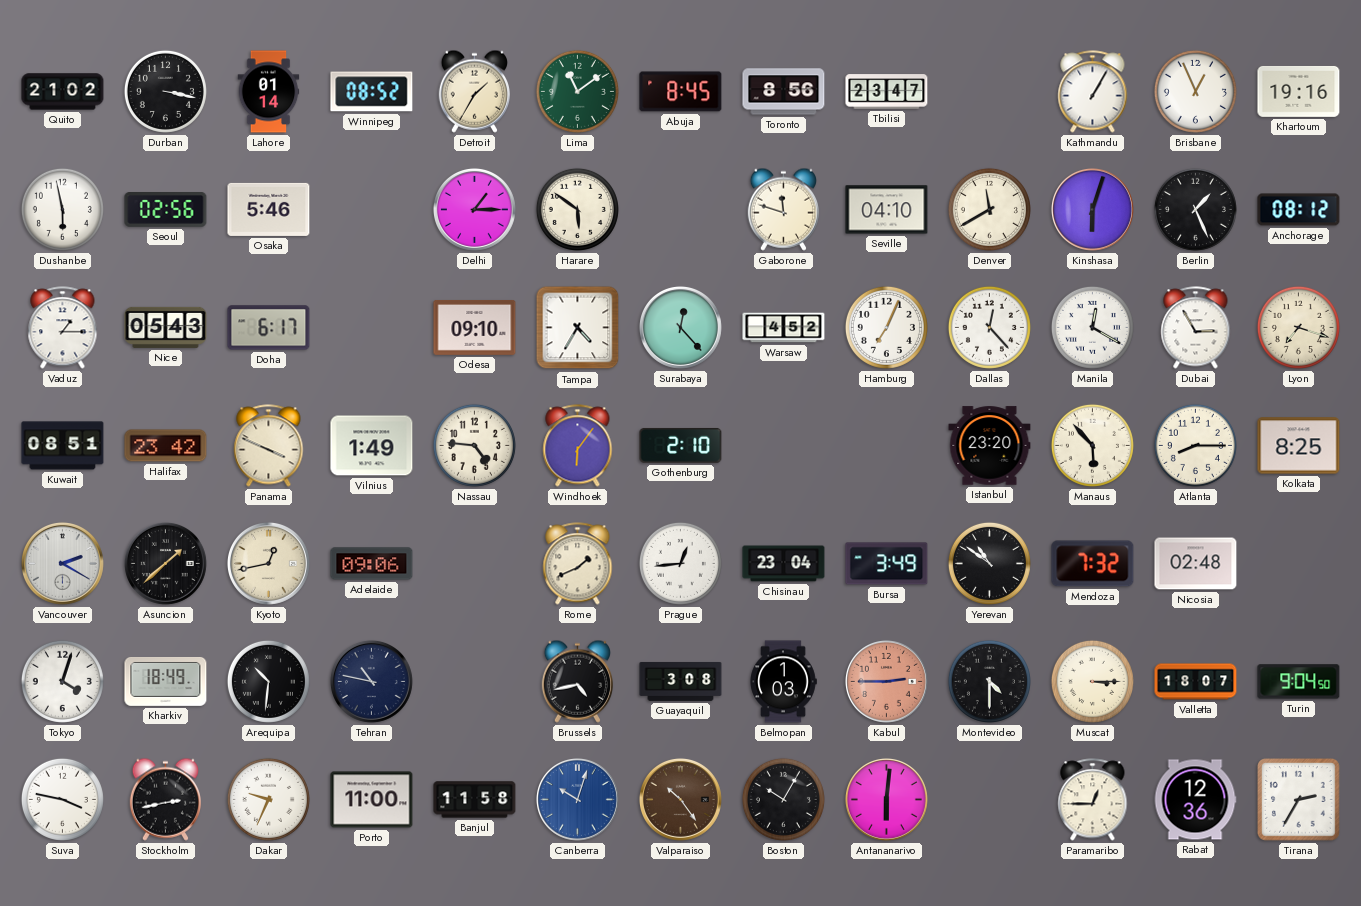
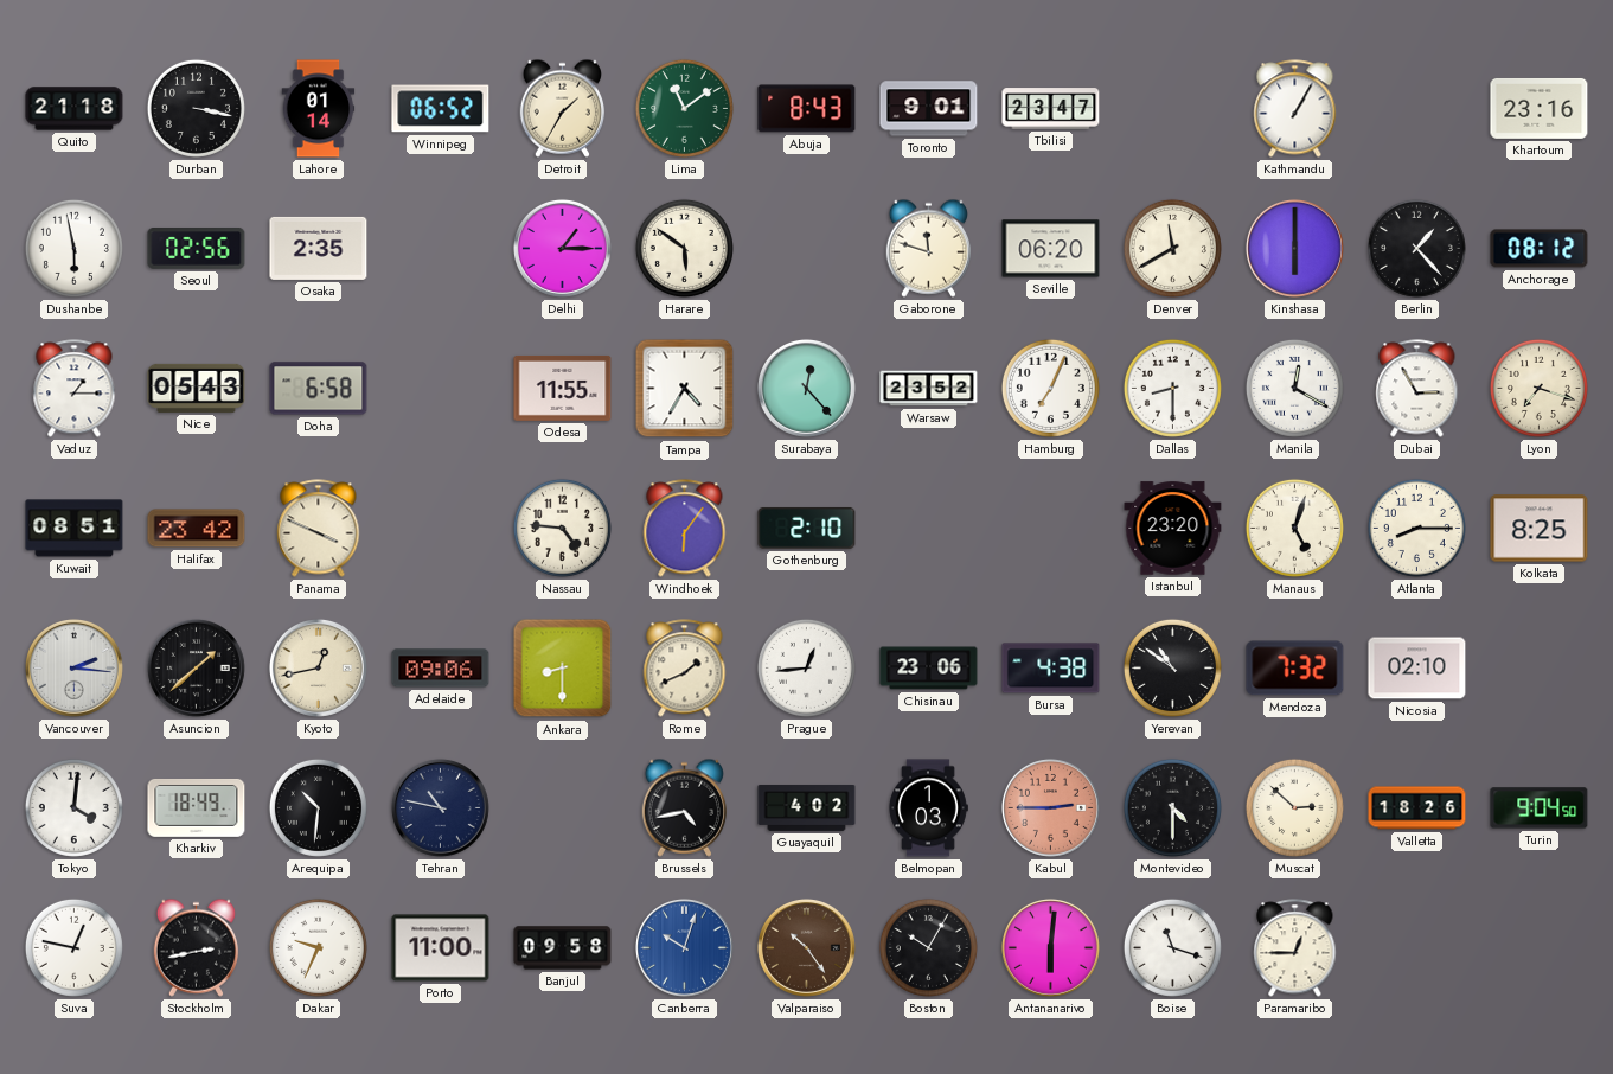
Quito: 21:02 -> 21:18 (75, 109)
Winnipeg: 08:52 -> 06:52 (441, 109)
Abuja: 8:45 -> 8:43 (807, 109)
Toronto: 8:56 -> 9:01 (929, 109)
Brisbane: 12:56 -> none (1195, 91)
Khartoum: 19:16 -> 23:16 (1540, 108)
Osaka: 5:46 -> 2:35 (319, 248)
Seville: 04:10 -> 06:20 (1051, 249)
Kinshasa: 6:03 -> 6:00 (1294, 248)
Berlin: 1:26 -> 1:23 (1416, 248)
Doha: 6:17 -> 6:58 (319, 389)
Odesa: 09:10 -> 11:55 (563, 388)
Warsaw: 4:52 -> 23:52 (929, 389)
Dallas: 12:23 -> 8:30 (1172, 388)
Vilnius: 1:49 -> none (372, 446)
Manaus: 5:53 -> 5:03 (1294, 528)
Vancouver: 2:20 -> 2:16 (73, 667)
Ankara: none -> 8:30 (563, 669)
Chisinau: 23:04 -> 23:06 (929, 669)
Bursa: 3:49 -> 4:38 (1051, 669)
Nicosia: 02:48 -> 02:10 (1417, 669)
Tokyo: 4:03 -> 4:01 (73, 807)
Guayaquil: 3:08 -> 4:02 (807, 807)
Muscat: 3:15 -> 2:52 (1294, 807)
Valletta: 18:07 -> 18:26 (1417, 808)
Suva: 3:47 -> 12:47 (73, 947)
Banjul: 11:58 -> 09:58 (563, 948)
Boise: none -> 11:18 (1172, 947)
Rabat: 12:36 -> none (1195, 800)
Tirana: 2:35 -> none (1299, 800)
